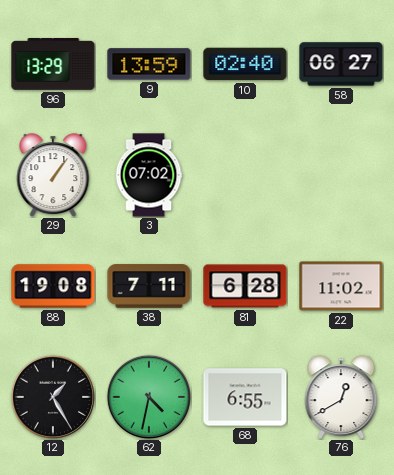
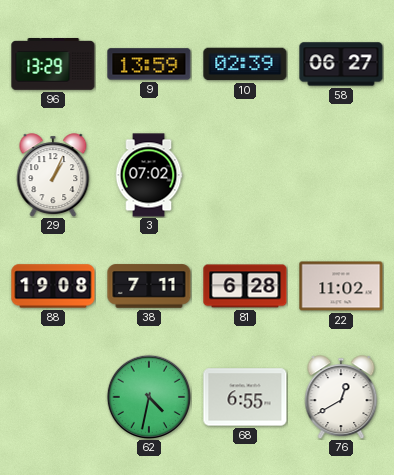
10: 02:40 -> 02:39 (245, 64)
29: 1:06 -> 1:04 (53, 175)
12: 1:25 -> none (53, 397)
